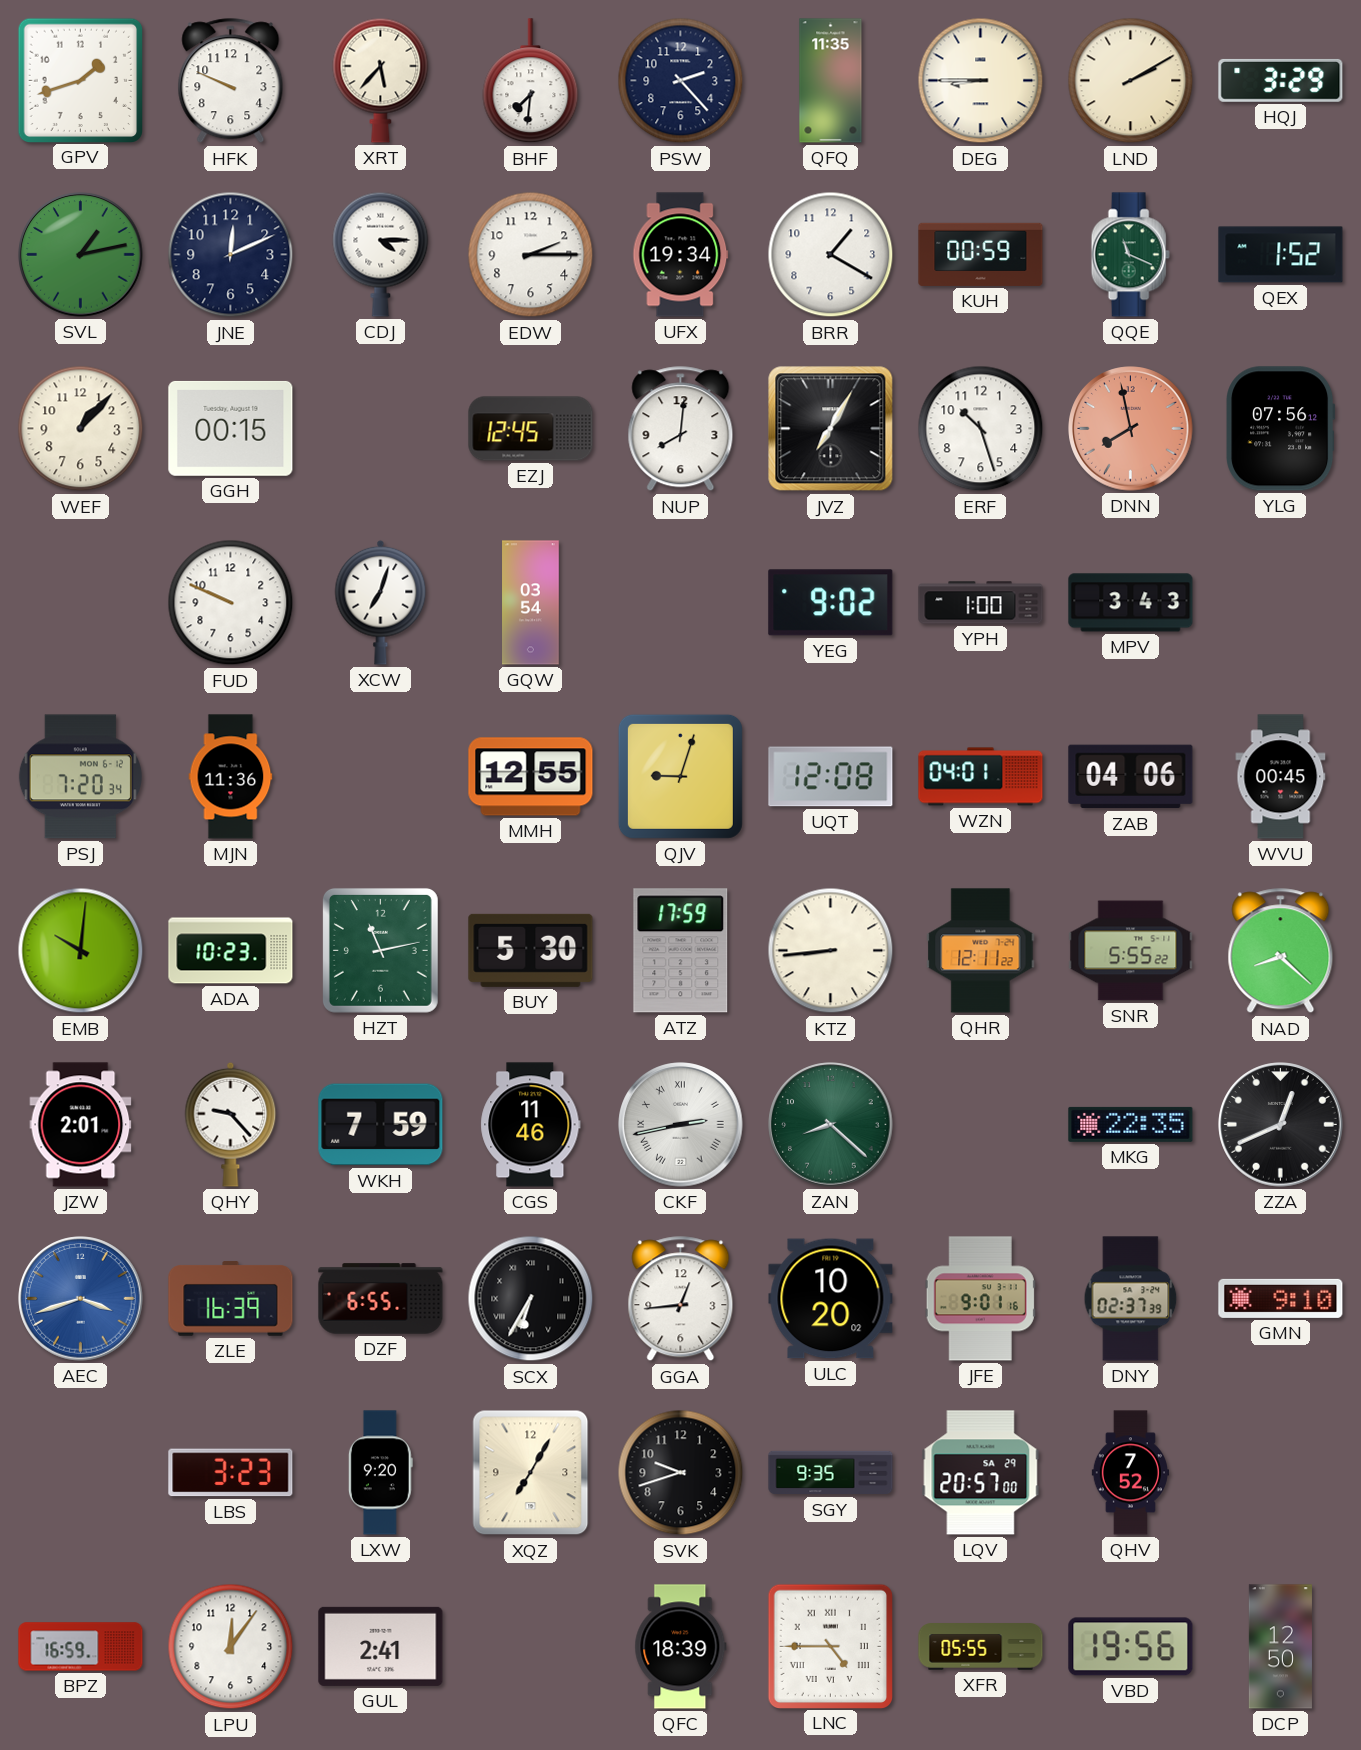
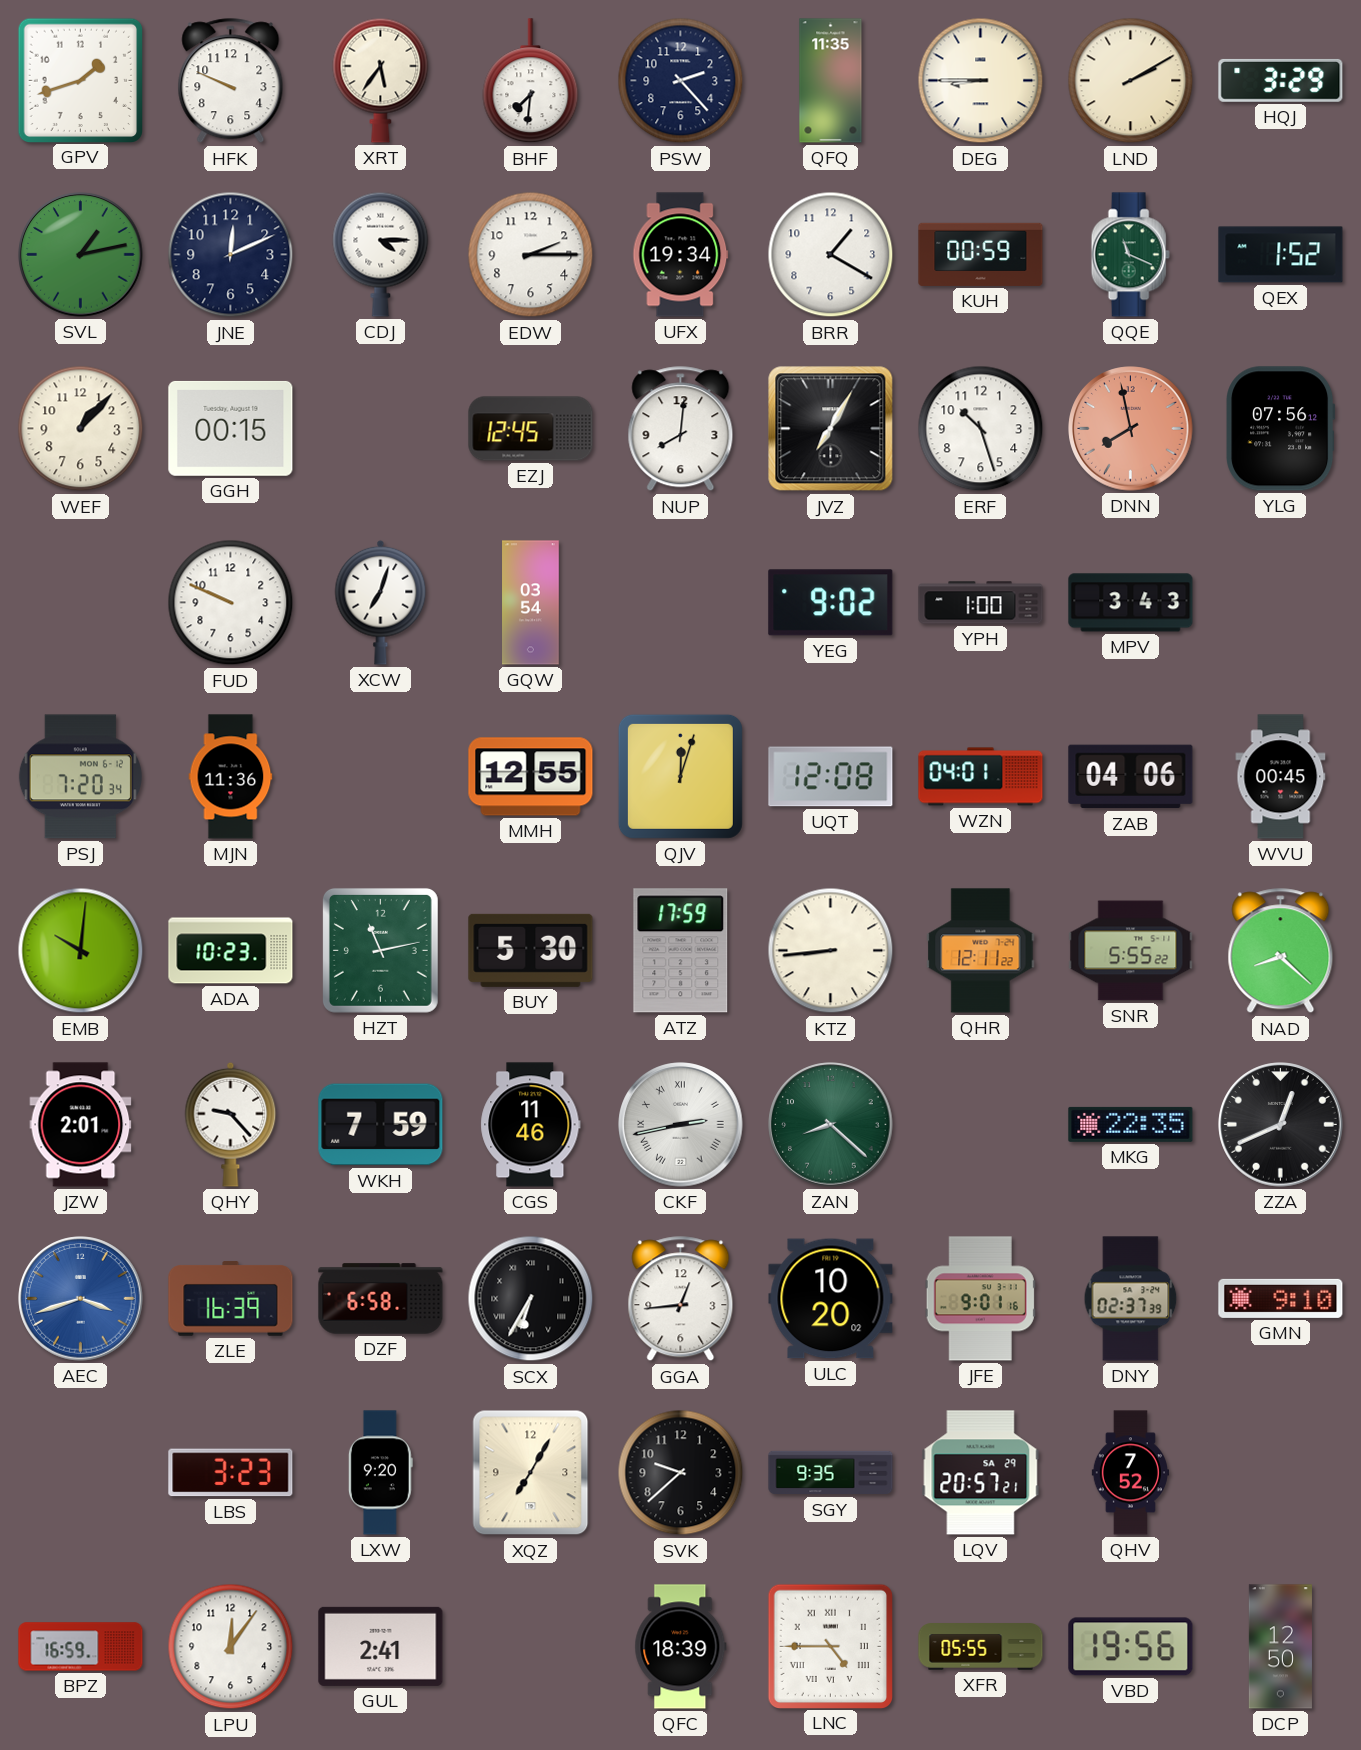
XRT: 5:37 -> 5:36 (381, 80)
QJV: 9:03 -> 12:03 (680, 776)
DZF: 6:55 -> 6:58 (381, 1299)
SVK: 9:42 -> 9:38 (681, 1473)
LQV: 20:57:00 -> 20:57:21 (981, 1473)
